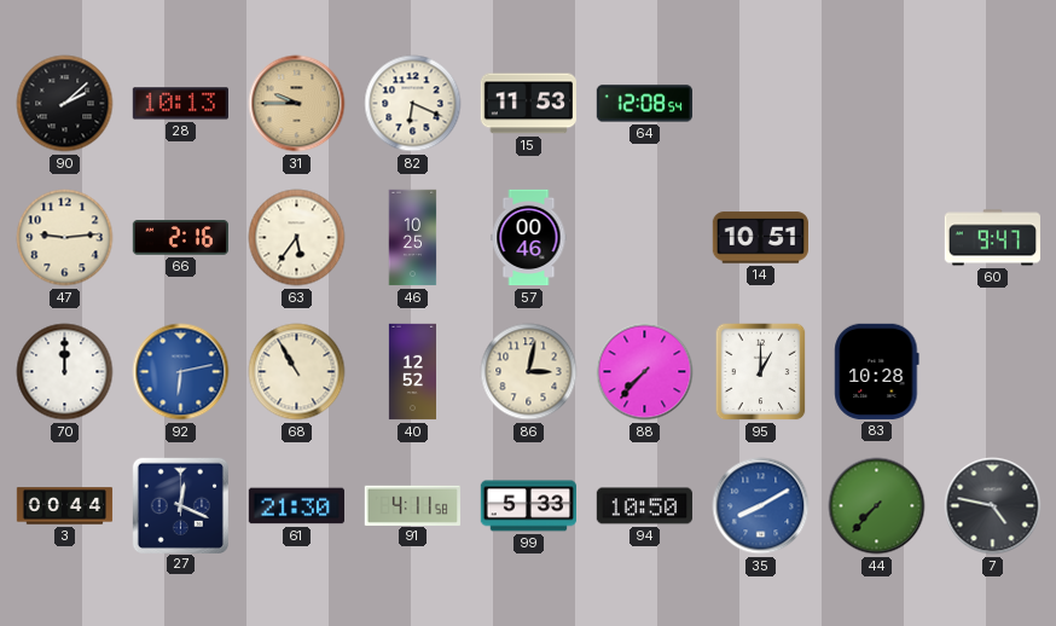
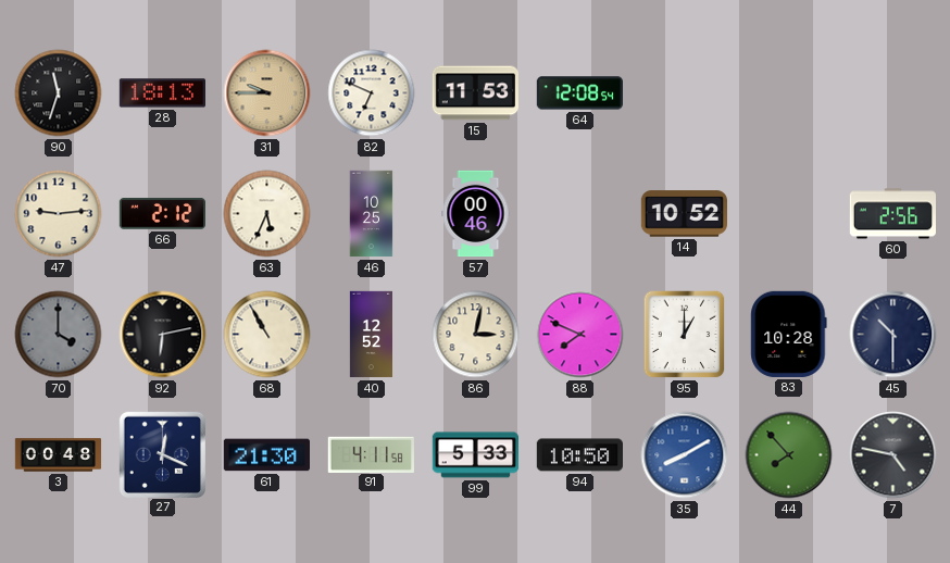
90: 2:08 -> 11:33 (59, 93)
28: 10:13 -> 18:13 (162, 93)
82: 6:19 -> 6:49 (372, 93)
66: 2:16 -> 2:12 (162, 214)
63: 5:36 -> 5:34 (267, 214)
14: 10:51 -> 10:52 (684, 214)
60: 9:47 -> 2:56 (892, 214)
70: 12:00 -> 4:00 (59, 335)
70 dial: white -> grey (59, 335)
92 dial: blue -> black (163, 335)
88: 7:37 -> 7:49 (580, 335)
45: none -> 10:30 (893, 335)
3: 00:44 -> 00:48 (59, 455)
44: 7:37 -> 7:53 (789, 455)
